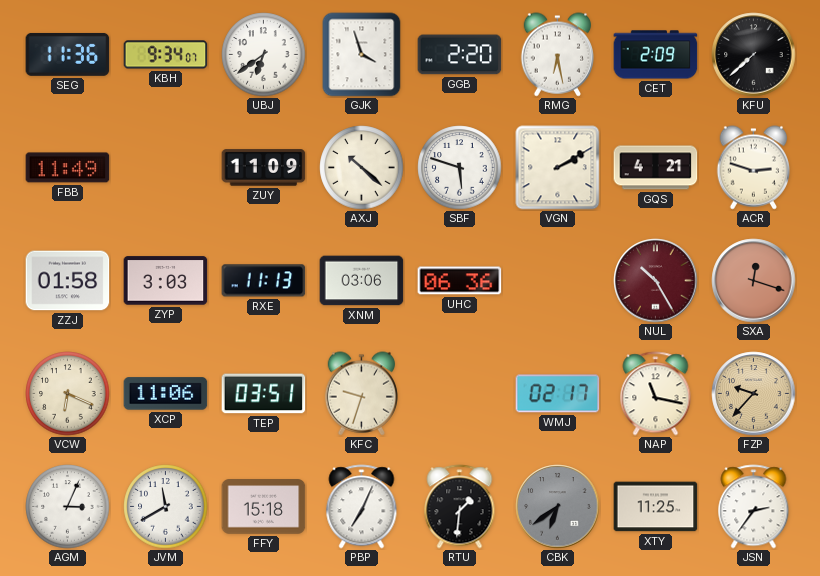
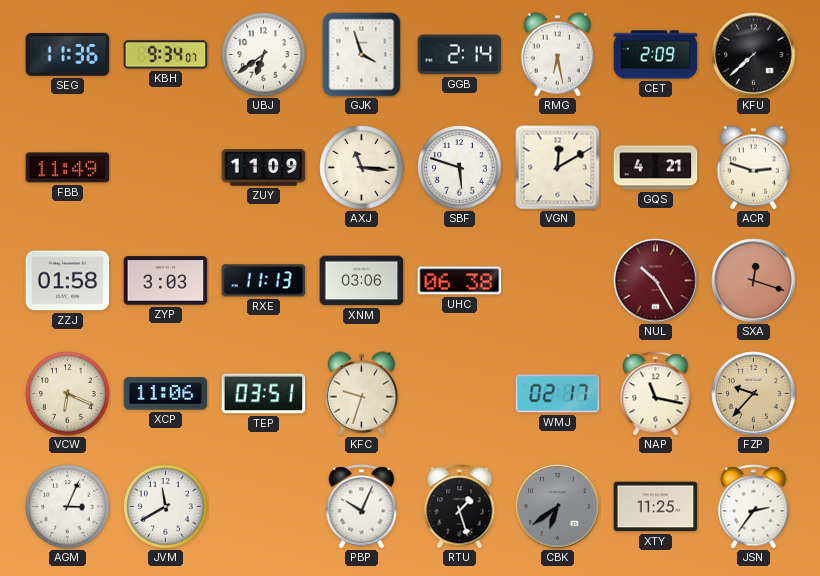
GGB: 2:20 -> 2:14 (460, 55)
AXJ: 10:22 -> 11:16 (362, 168)
VGN: 2:10 -> 12:10 (558, 168)
UHC: 06:36 -> 06:38 (460, 281)
FFY: 15:18 -> none (264, 507)
PBP: 7:04 -> 10:04 (362, 507)
RTU: 1:31 -> 1:27 (460, 507)
